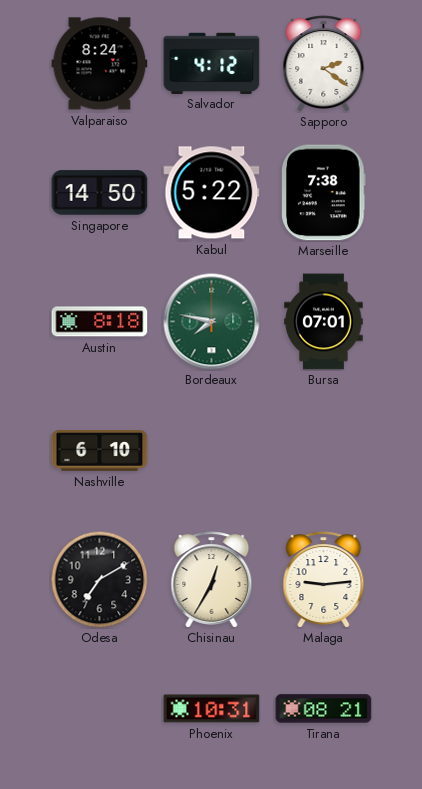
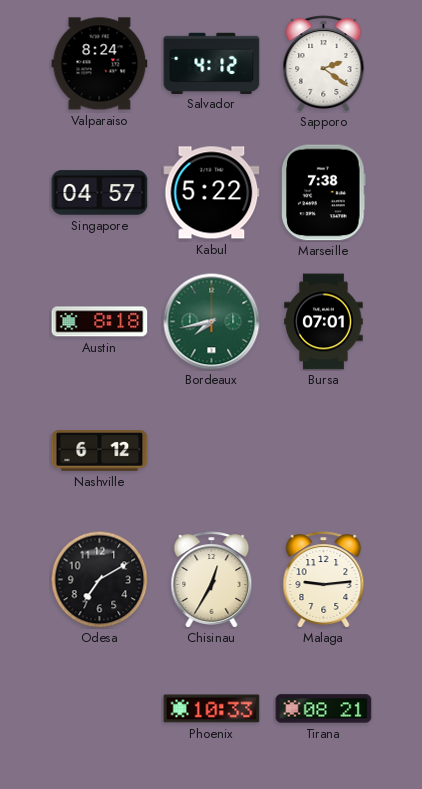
Singapore: 14:50 -> 04:57 (100, 193)
Bordeaux: 7:47 -> 7:43 (212, 322)
Nashville: 6:10 -> 6:12 (100, 451)
Phoenix: 10:31 -> 10:33 (212, 709)
